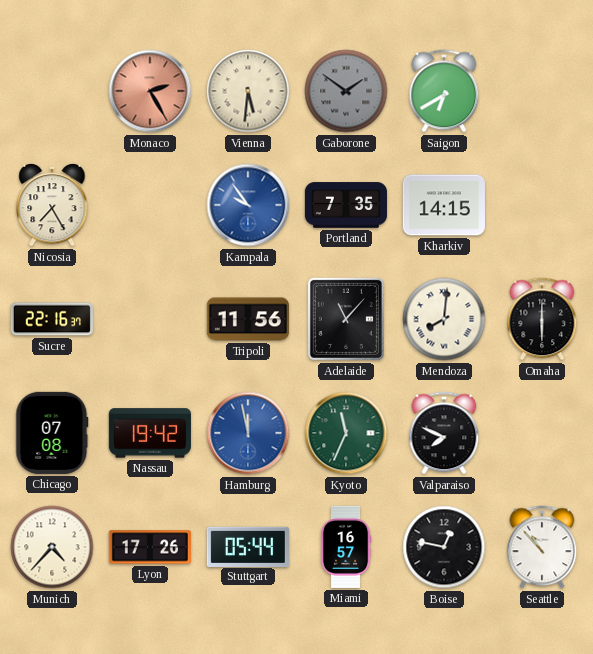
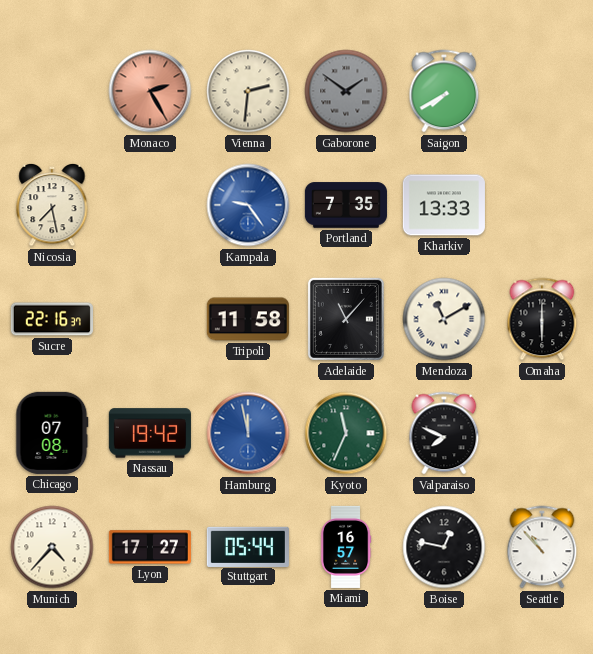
Vienna: 5:31 -> 2:31 (248, 91)
Saigon: 6:40 -> 7:40 (444, 91)
Nicosia: 7:25 -> 7:28 (52, 205)
Kampala: 9:54 -> 9:24 (248, 205)
Kharkiv: 14:15 -> 13:33 (444, 205)
Tripoli: 11:56 -> 11:58 (248, 319)
Mendoza: 8:01 -> 11:10 (444, 319)
Lyon: 17:26 -> 17:27 (150, 547)
